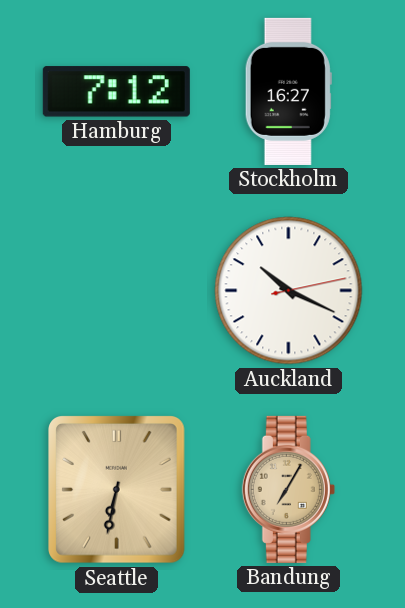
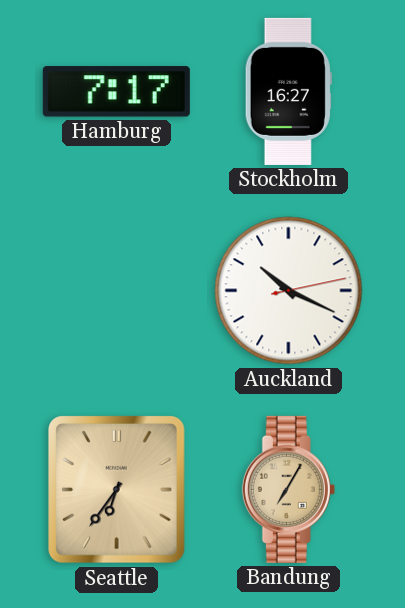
Hamburg: 7:12 -> 7:17 (116, 92)
Seattle: 6:32 -> 6:36 (117, 490)
